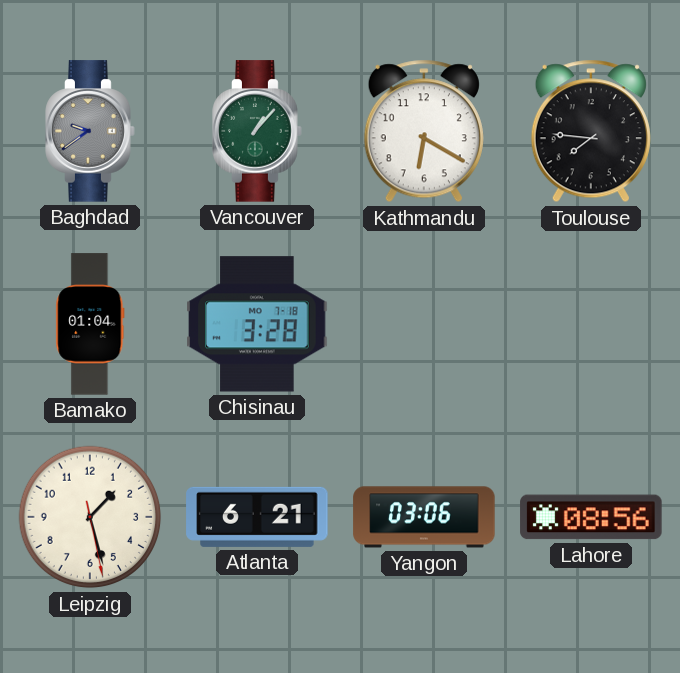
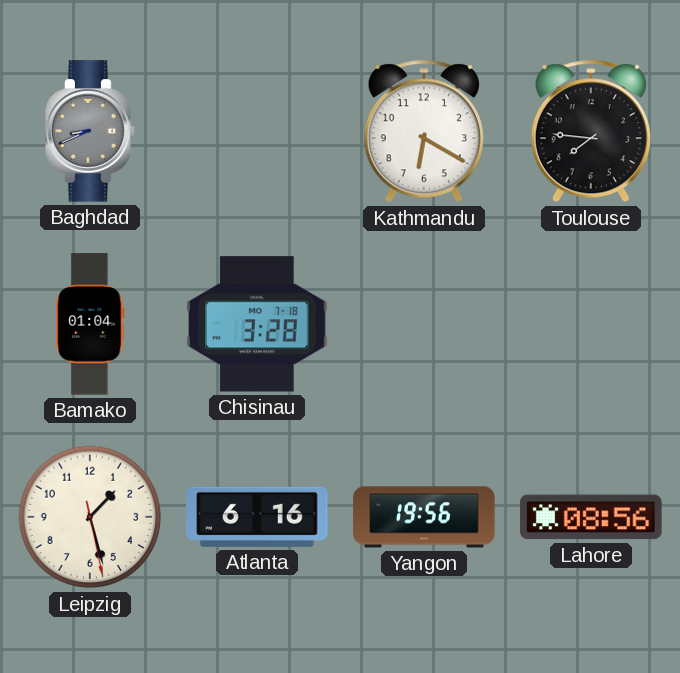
Baghdad: 9:39 -> 8:41 (90, 131)
Vancouver: 1:07 -> none (257, 131)
Atlanta: 6:21 -> 6:16 (257, 517)
Yangon: 03:06 -> 19:56 (424, 517)
